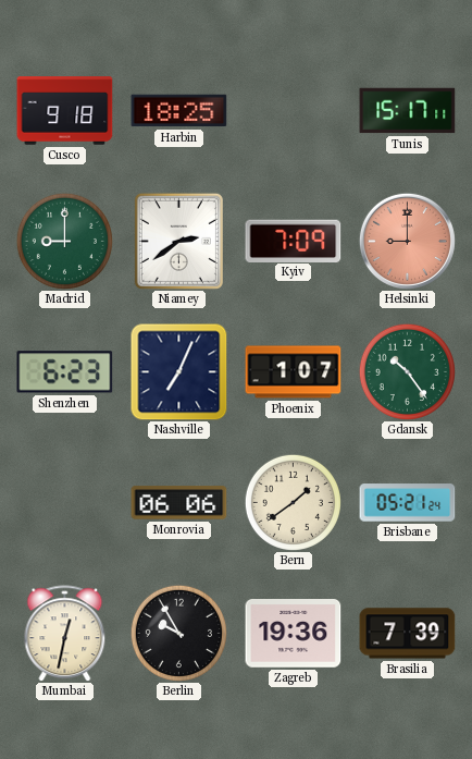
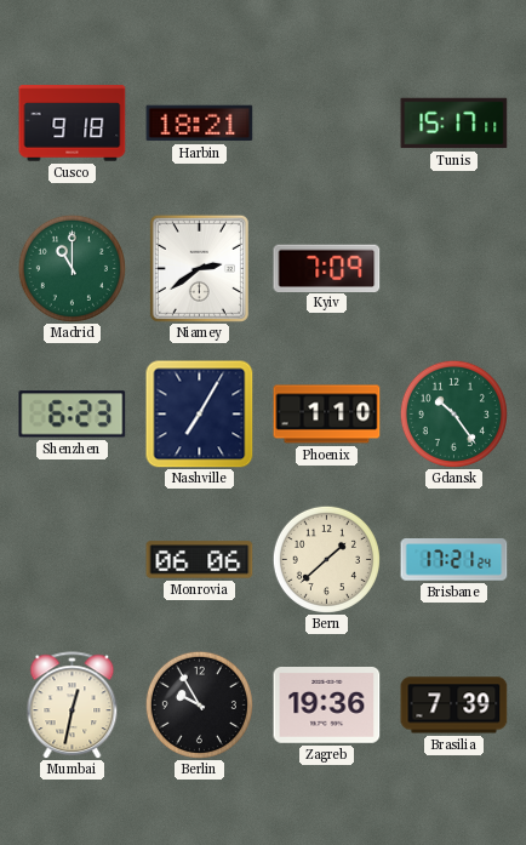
Harbin: 18:25 -> 18:21 (200, 124)
Madrid: 9:00 -> 11:00 (72, 268)
Helsinki: 9:00 -> none (407, 241)
Nashville: 7:04 -> 7:05 (200, 415)
Phoenix: 1:07 -> 1:10 (327, 415)
Bern: 1:39 -> 1:38 (326, 559)
Brisbane: 05:21 -> 17:21 (454, 560)
